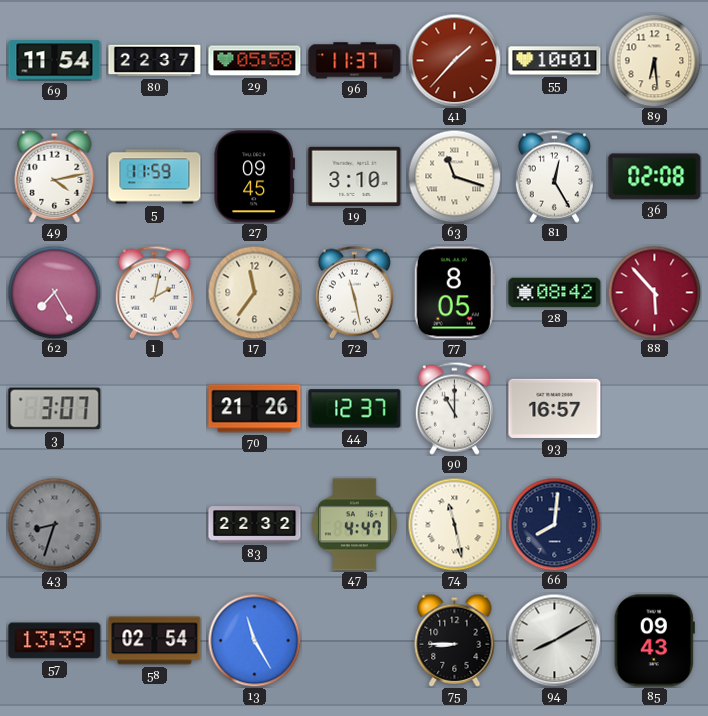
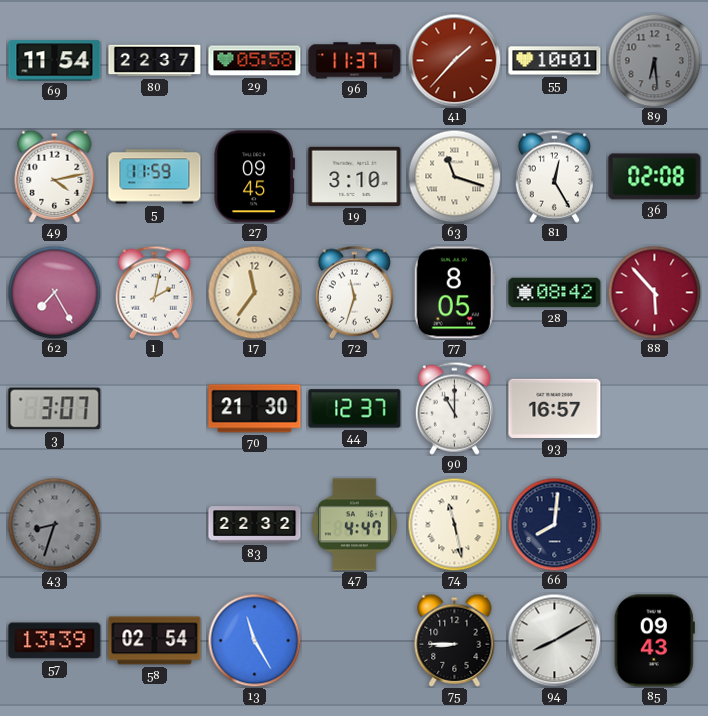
89 dial: cream -> grey (654, 60)
72: 11:28 -> 11:33 (354, 292)
70: 21:26 -> 21:30 (255, 409)
